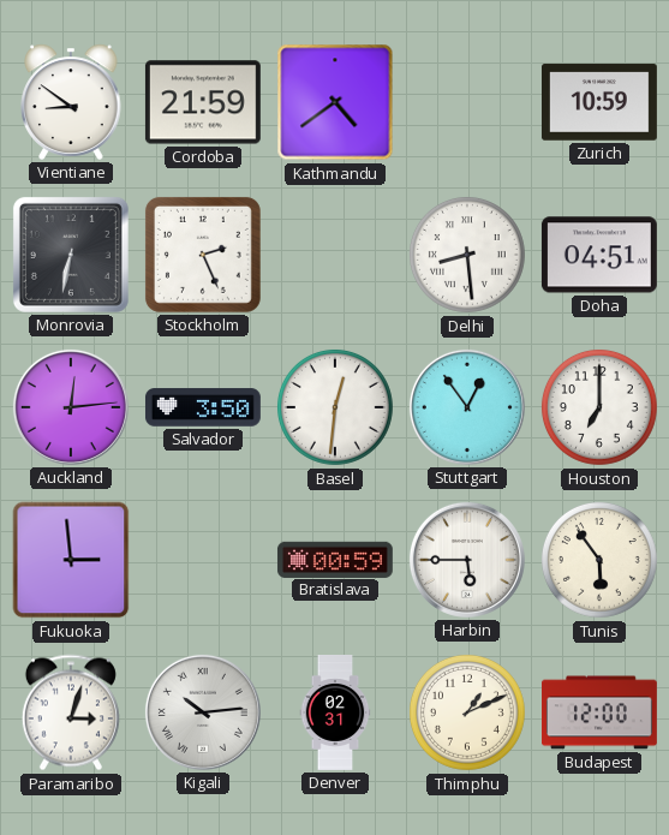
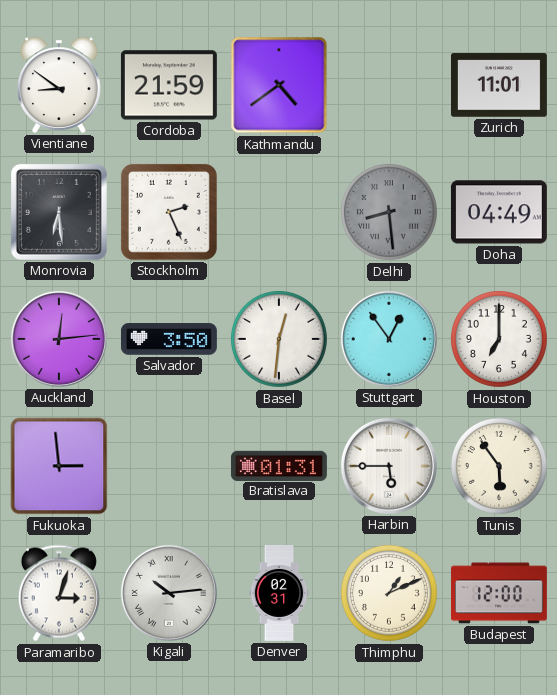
Zurich: 10:59 -> 11:01 (499, 85)
Monrovia: 6:32 -> 6:29 (59, 212)
Delhi dial: white -> grey (389, 212)
Doha: 04:51 -> 04:49 (499, 212)
Bratislava: 00:59 -> 01:31 (279, 465)
